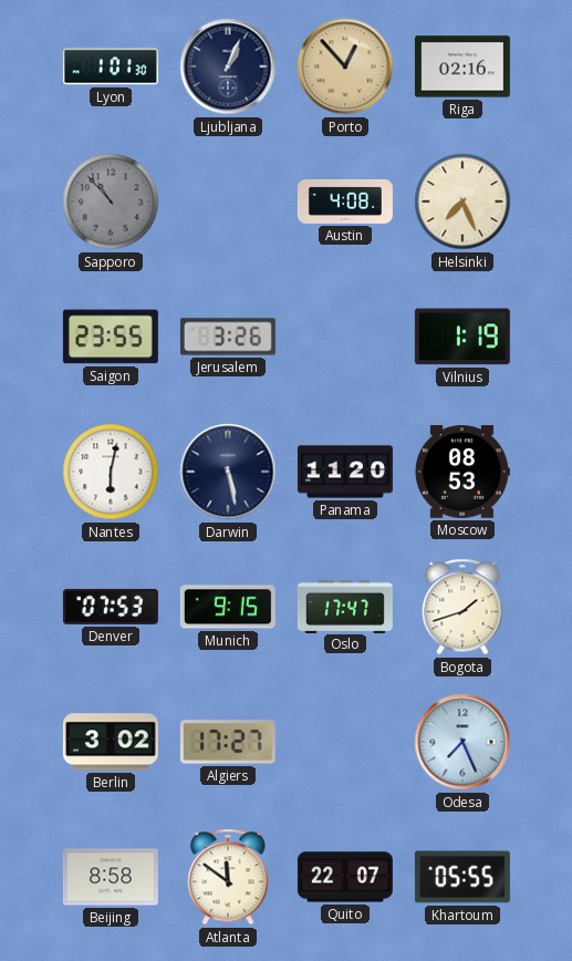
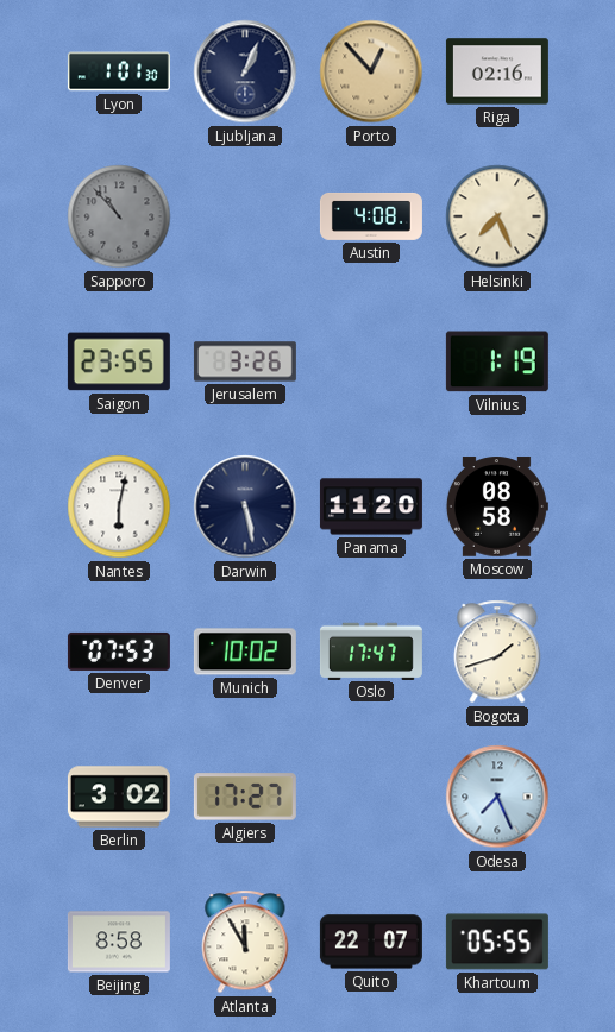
Moscow: 08:53 -> 08:58 (497, 506)
Munich: 9:15 -> 10:02 (245, 652)
Atlanta: 11:51 -> 11:55 (245, 942)
